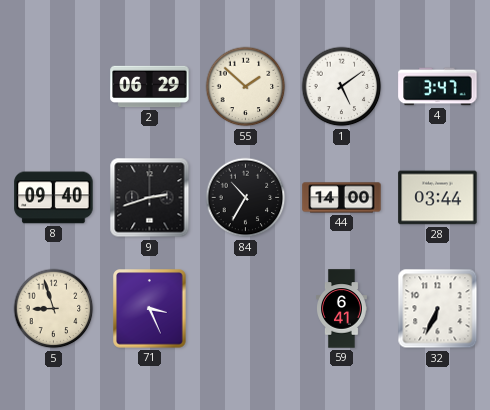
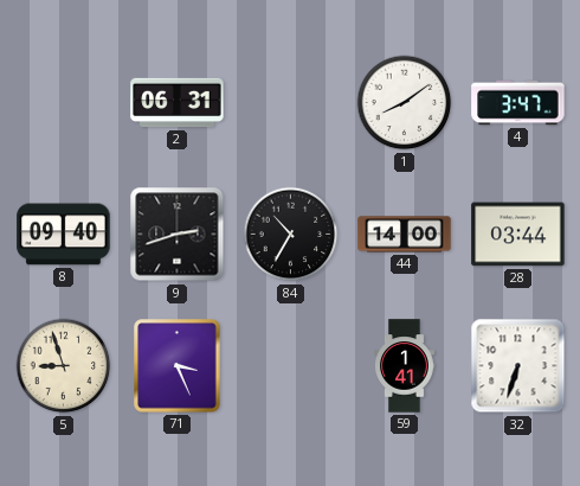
2: 06:29 -> 06:31 (178, 103)
55: 1:52 -> none (246, 87)
1: 5:09 -> 8:09 (405, 103)
59: 6:41 -> 1:41 (405, 366)
32: 6:34 -> 6:33 (518, 366)
